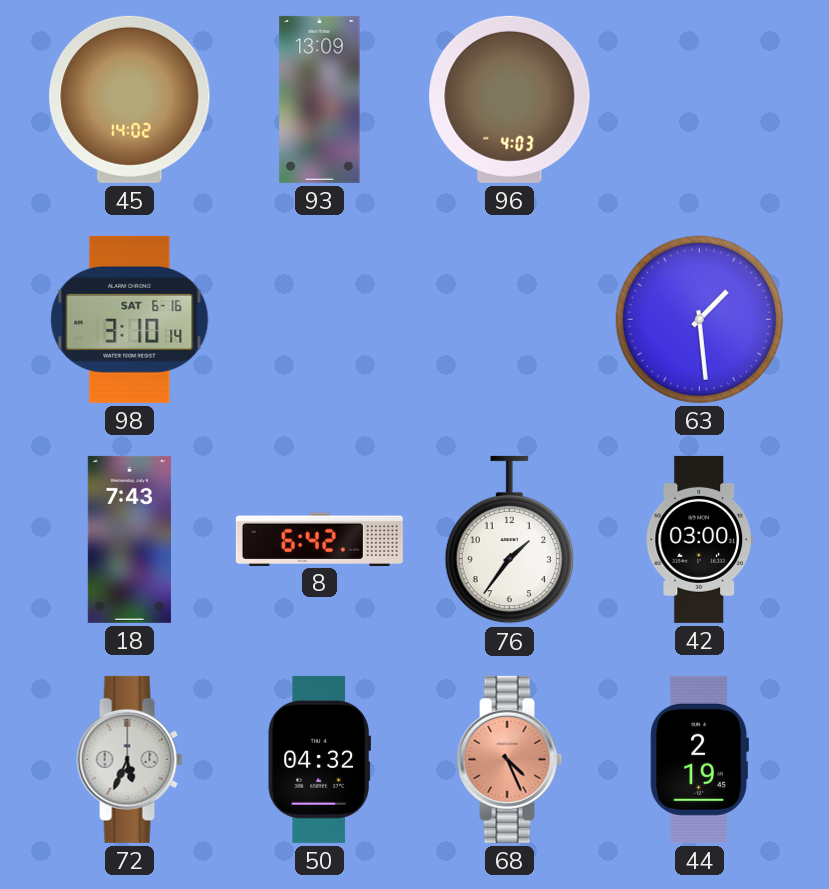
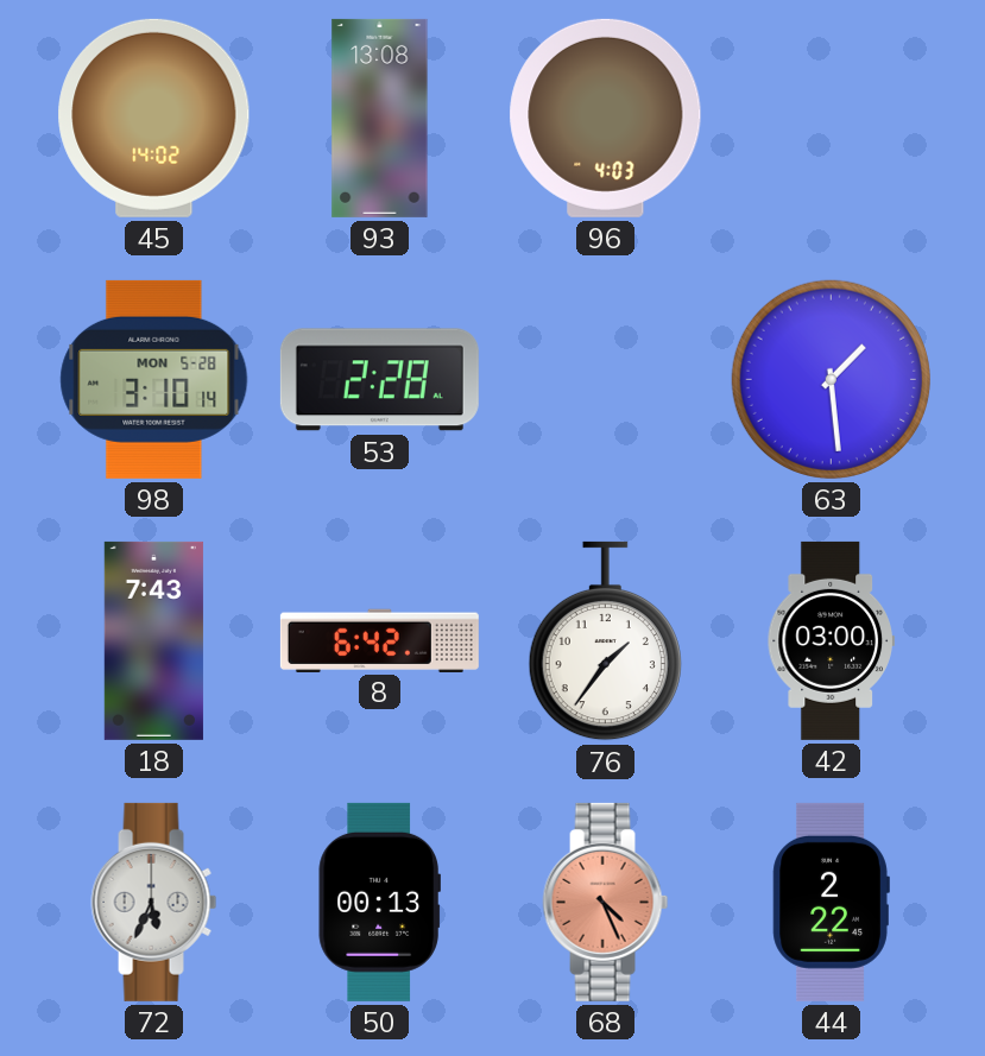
93: 13:09 -> 13:08 (380, 118)
98 date: SAT 6-16 -> MON 5-28 (154, 379)
53: none -> 2:28 (379, 380)
50: 04:32 -> 00:13 (379, 902)
44: 2:19 -> 2:22 (831, 902)
